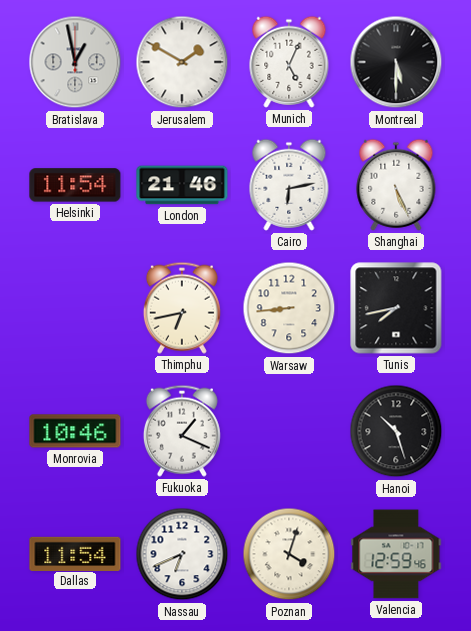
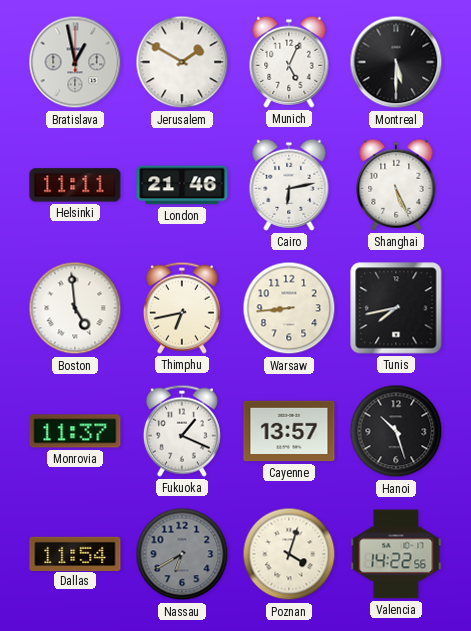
Helsinki: 11:54 -> 11:11 (75, 185)
Boston: none -> 4:59 (75, 308)
Monrovia: 10:46 -> 11:37 (75, 431)
Cayenne: none -> 13:57 (289, 431)
Nassau: 6:41 -> 6:40 (182, 554)
Nassau dial: white -> grey (182, 554)
Valencia: 12:59 -> 14:22 (396, 554)
